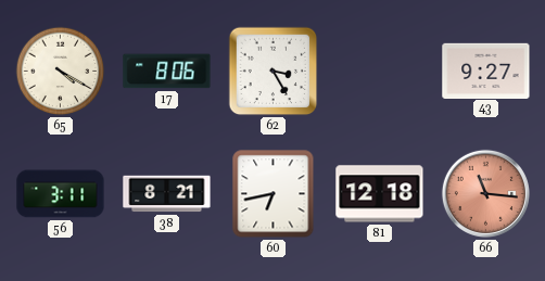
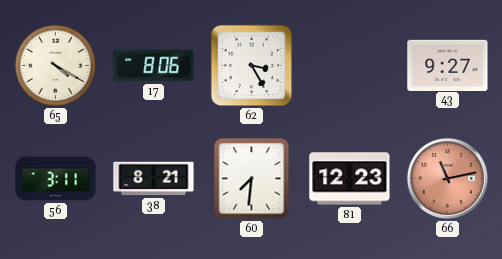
60: 6:43 -> 7:31 (252, 179)
81: 12:18 -> 12:23 (350, 179)
66: 11:16 -> 11:13 (447, 178)
